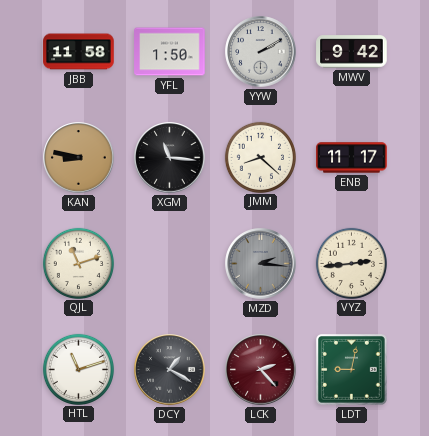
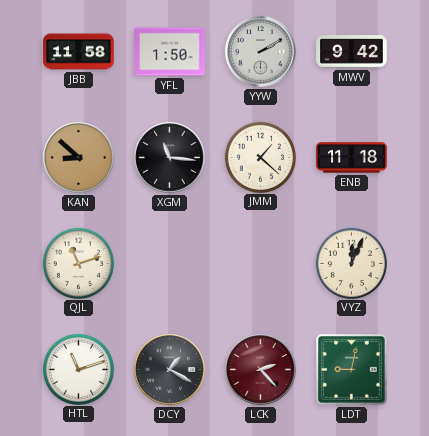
KAN: 8:47 -> 8:52 (79, 158)
JMM: 8:22 -> 1:22 (260, 157)
ENB: 11:17 -> 11:18 (352, 158)
MZD: 2:16 -> none (261, 264)
VYZ: 2:44 -> 12:04 (351, 263)
